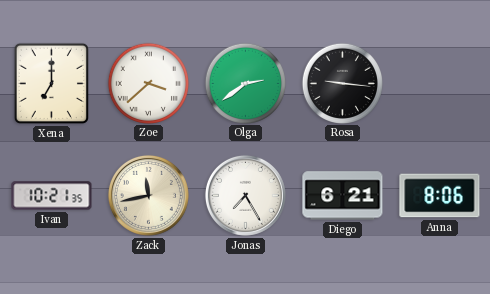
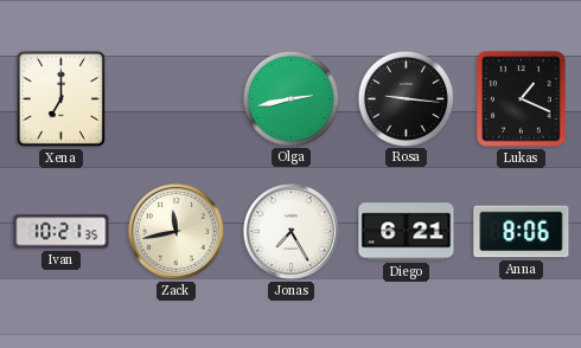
Zoe: 3:38 -> none (148, 83)
Olga: 2:39 -> 2:43 (290, 98)
Lukas: none -> 1:19 (522, 99)
